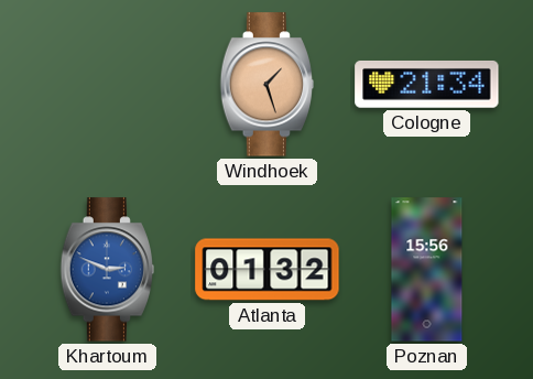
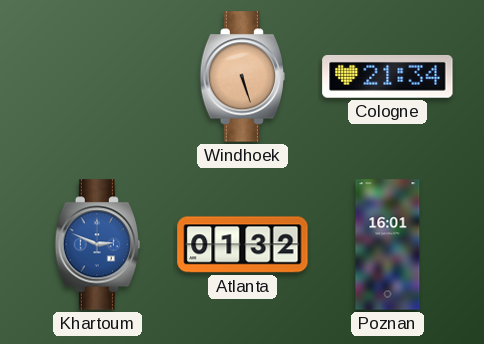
Windhoek: 1:27 -> 5:27 (242, 77)
Poznan: 15:56 -> 16:01 (388, 245)
